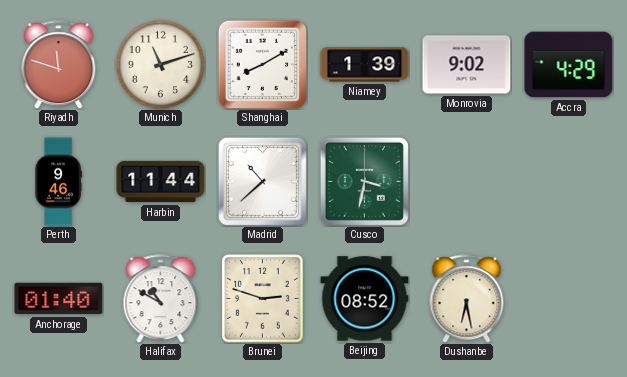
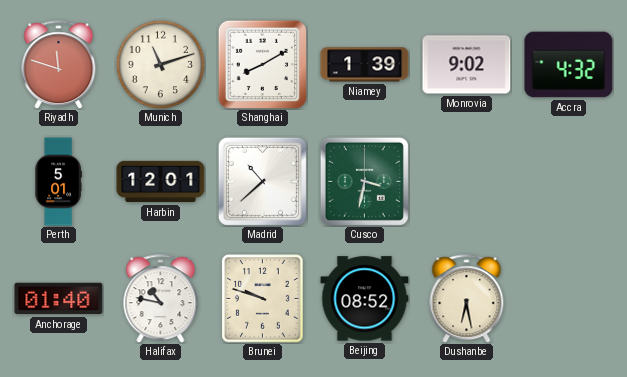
Accra: 4:29 -> 4:32 (569, 65)
Perth: 9:46 -> 5:01 (58, 182)
Harbin: 11:44 -> 12:01 (161, 182)
Halifax: 10:50 -> 10:47 (161, 299)
Brunei: 2:48 -> 9:48 (263, 299)
